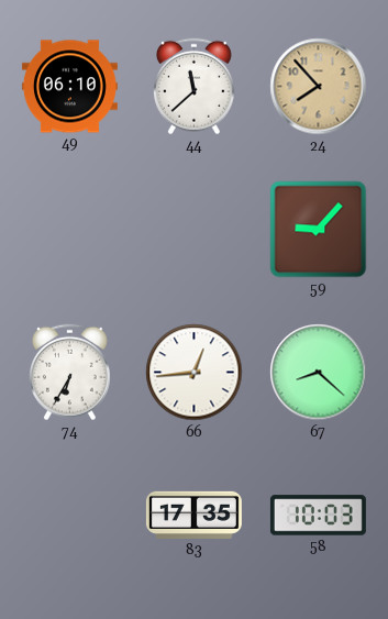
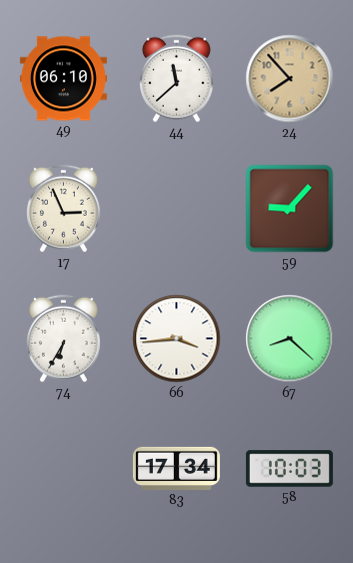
17: none -> 2:56 (63, 209)
66: 12:44 -> 3:44 (177, 339)
83: 17:35 -> 17:34 (176, 468)
